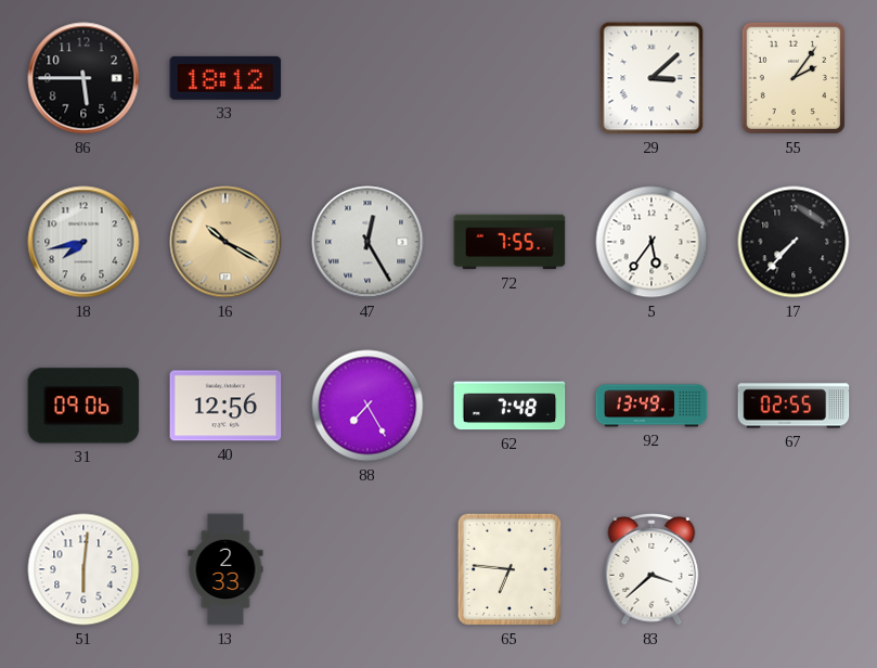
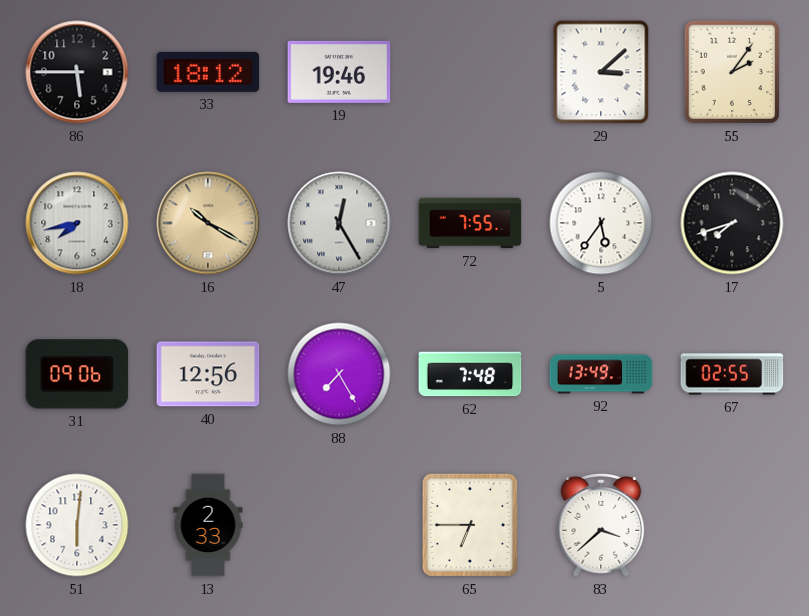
19: none -> 19:46 (339, 72)
17: 7:37 -> 7:42 (732, 223)
65: 6:46 -> 6:45 (470, 525)
